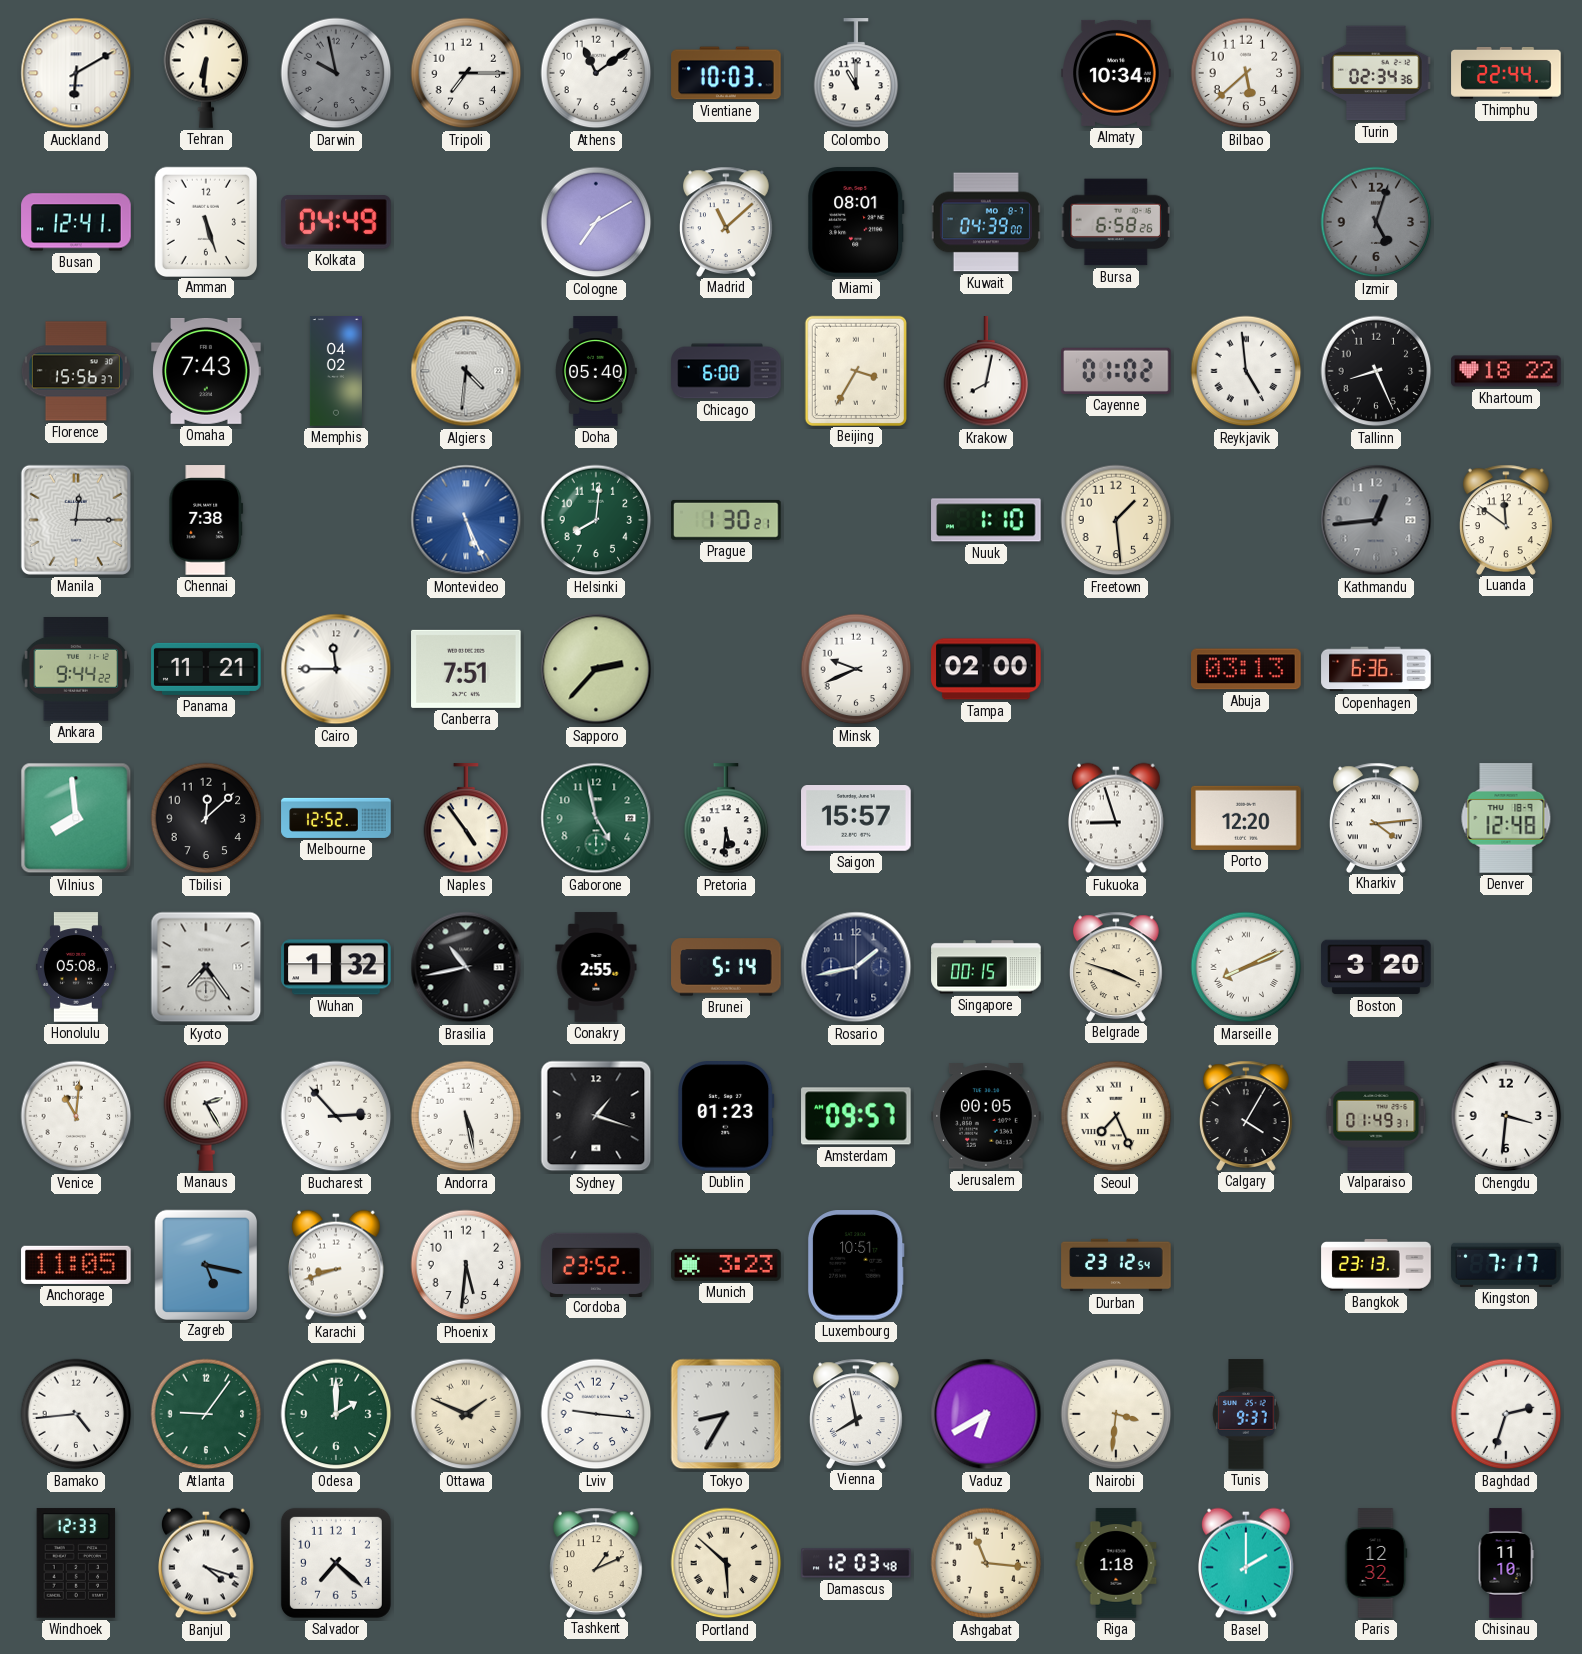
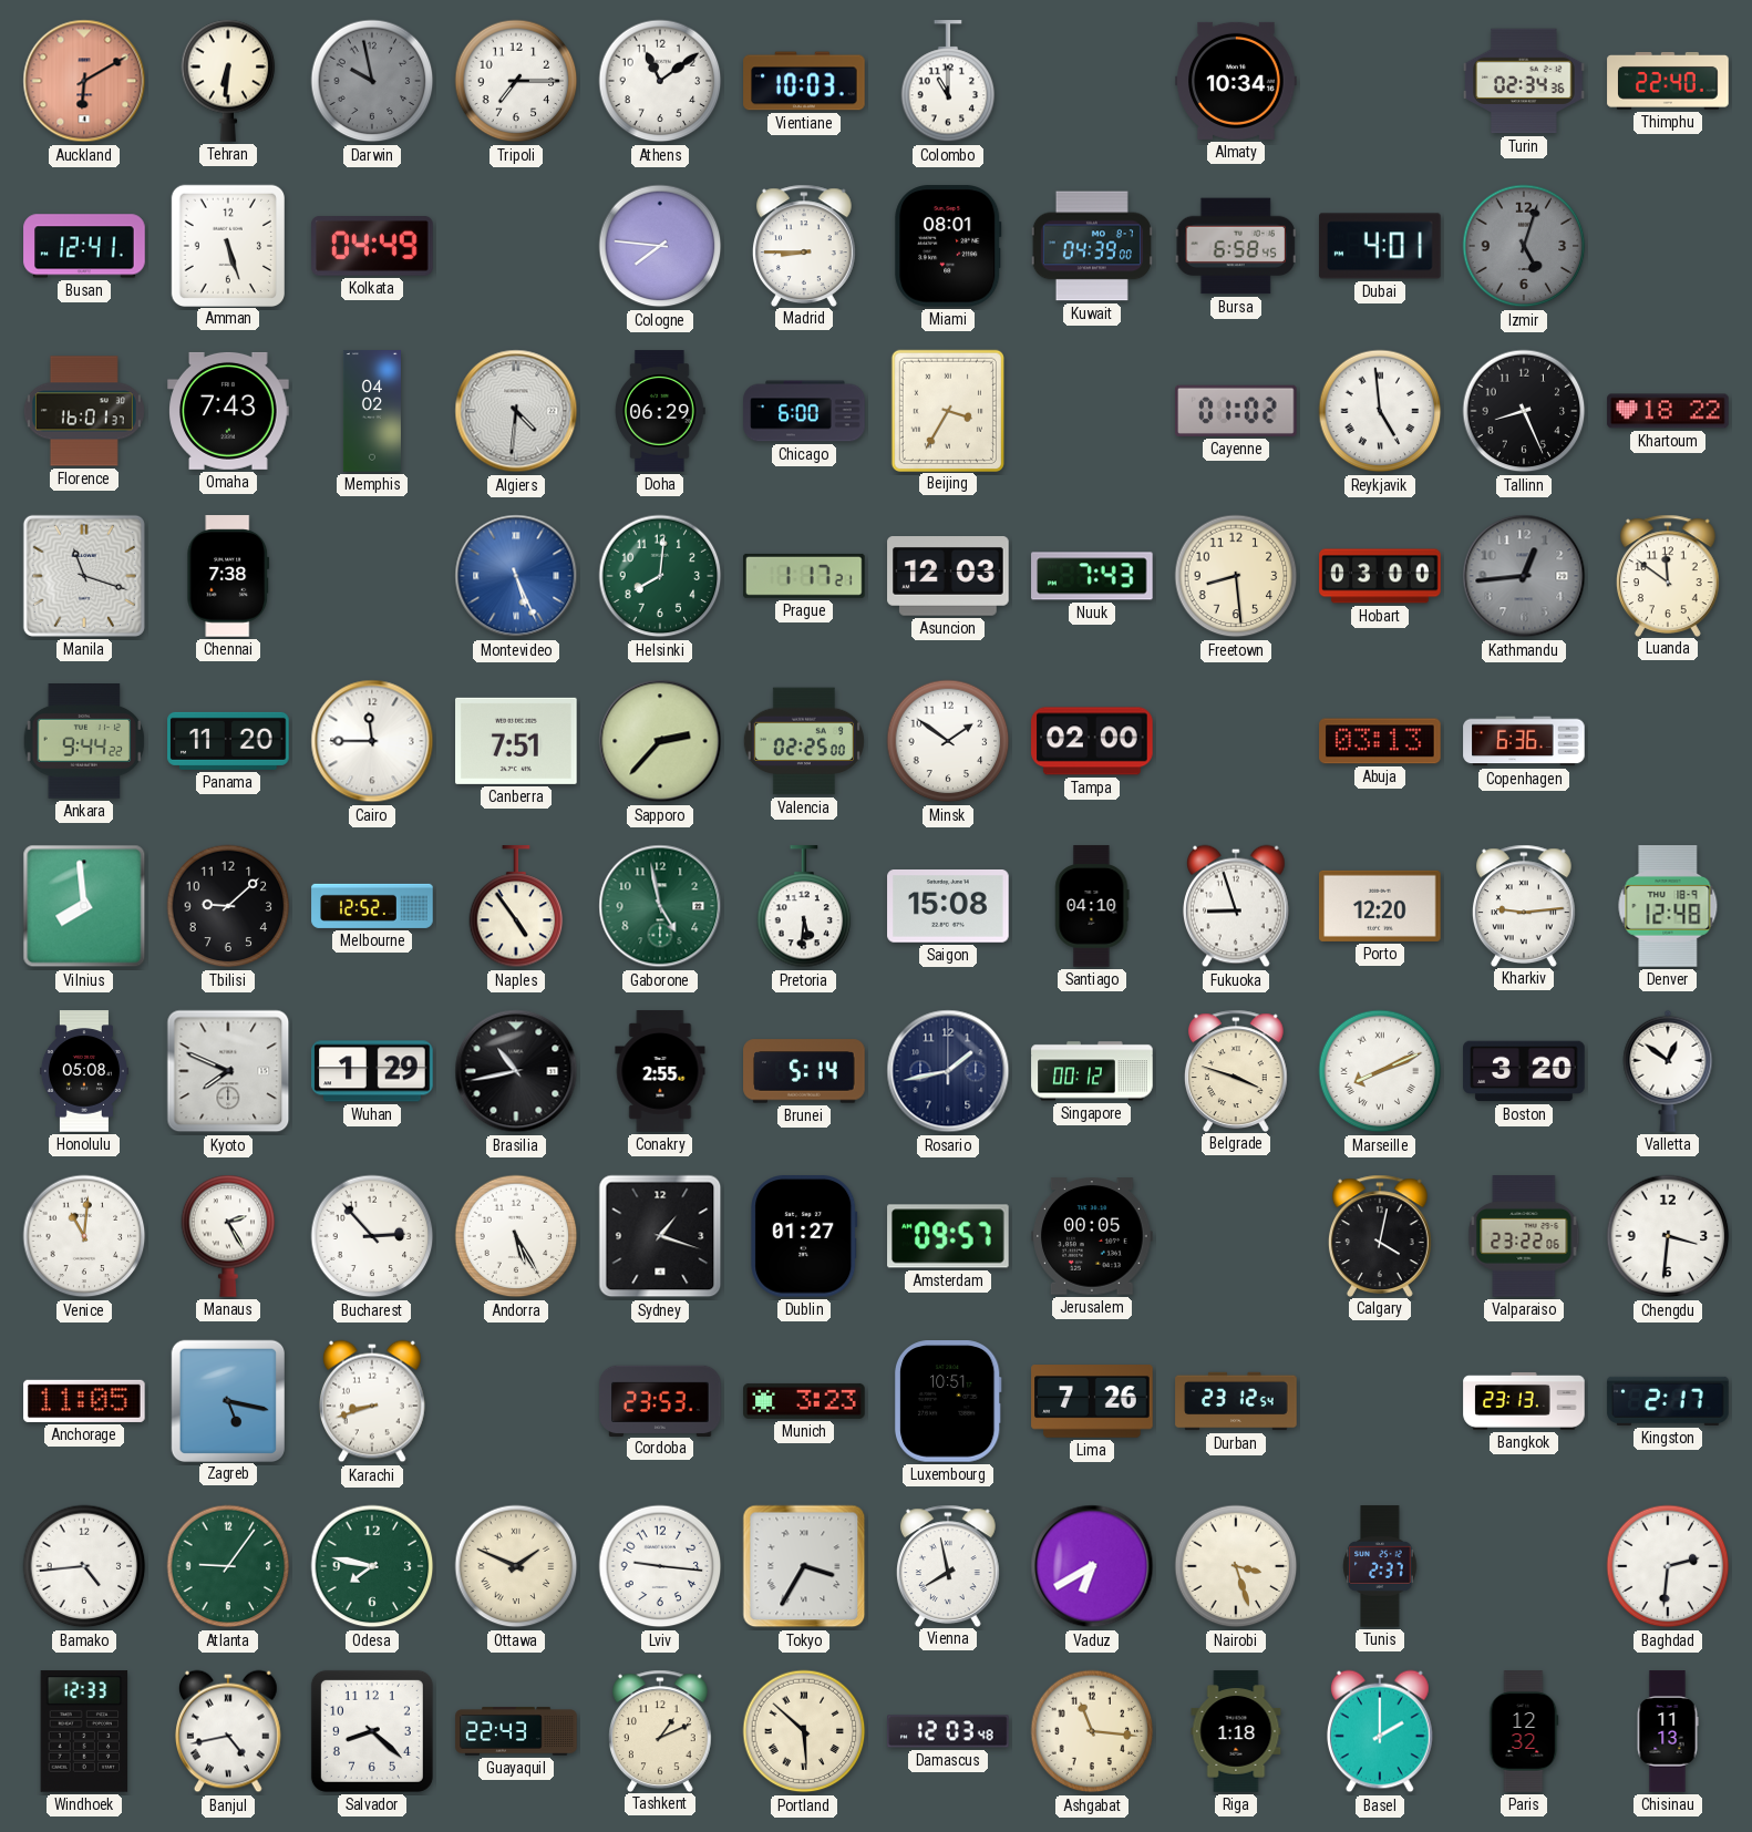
Auckland dial: white -> salmon (84, 81)
Bilbao: 5:38 -> none (1246, 73)
Thimphu: 22:44 -> 22:40 (1668, 81)
Cologne: 7:10 -> 7:46 (660, 246)
Madrid: 11:08 -> 8:45 (804, 245)
Bursa: 6:58:26 -> 6:58:45 (1236, 246)
Dubai: none -> 4:01 (1380, 246)
Florence: 15:56 -> 16:01 (84, 411)
Doha: 05:40 -> 06:29 (661, 411)
Krakow: 8:02 -> none (986, 372)
Manila: 12:15 -> 11:18 (84, 576)
Prague: 1:30 -> 1:17 (804, 576)
Asuncion: none -> 12:03 (948, 576)
Nuuk: 1:10 -> 7:43 (1092, 576)
Freetown: 1:29 -> 8:29 (1236, 576)
Hobart: none -> 03:00 (1380, 576)
Panama: 11:21 -> 11:20 (228, 741)
Valencia: none -> 02:25 (804, 741)
Minsk: 9:41 -> 1:51 (948, 741)
Tbilisi: 12:08 -> 9:08 (228, 906)
Saigon: 15:57 -> 15:08 (948, 907)
Santiago: none -> 04:10 (1092, 906)
Kharkiv: 4:14 -> 9:14 (1524, 905)
Kyoto: 7:24 -> 7:49 (228, 1071)
Wuhan: 1:32 -> 1:29 (372, 1071)
Singapore: 00:15 -> 00:12 (1092, 1071)
Valletta: none -> 12:51 (1668, 1071)
Andorra: 5:28 -> 5:25 (516, 1236)
Dublin: 01:23 -> 01:27 (804, 1236)
Seoul: 7:26 -> none (1116, 1116)
Calgary: 4:05 -> 4:02 (1380, 1235)
Valparaiso: 01:49 -> 23:22 (1524, 1236)
Phoenix: 5:31 -> none (466, 1265)
Cordoba: 23:52 -> 23:53 (660, 1400)
Lima: none -> 7:26 (1092, 1401)
Kingston: 7:17 -> 2:17 (1668, 1401)
Odesa: 2:00 -> 7:47 (372, 1566)
Tokyo: 8:35 -> 3:35 (804, 1566)
Nairobi: 3:31 -> 3:27 (1236, 1566)
Tunis: 9:37 -> 2:37 (1380, 1566)
Baghdad: 2:33 -> 2:31 (1668, 1566)
Banjul: 4:18 -> 4:43 (229, 1731)
Salvador: 7:22 -> 8:22 (372, 1731)
Guayaquil: none -> 22:43 (516, 1731)
Chisinau: 11:10 -> 11:13 (1668, 1731)
